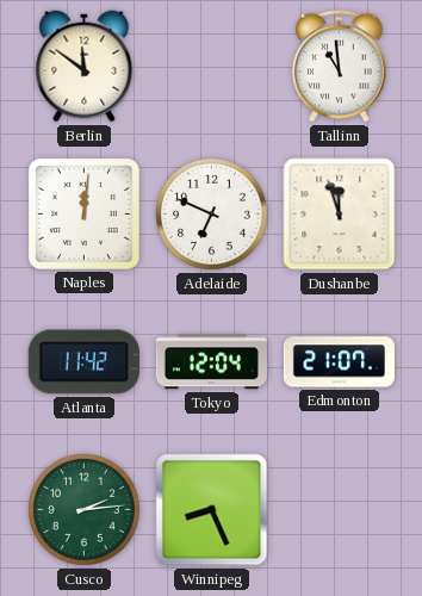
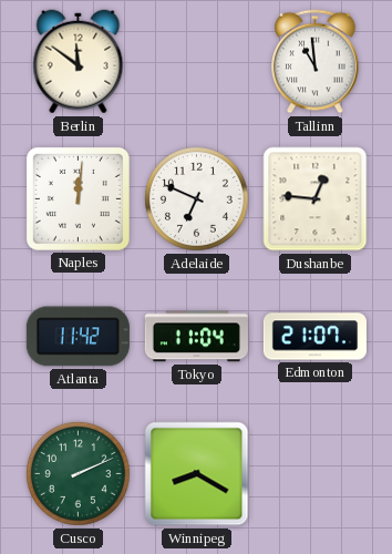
Dushanbe: 11:57 -> 12:46 (316, 199)
Tokyo: 12:04 -> 11:04 (196, 337)
Cusco: 2:14 -> 2:11 (78, 473)
Winnipeg: 8:26 -> 8:20 (197, 474)
